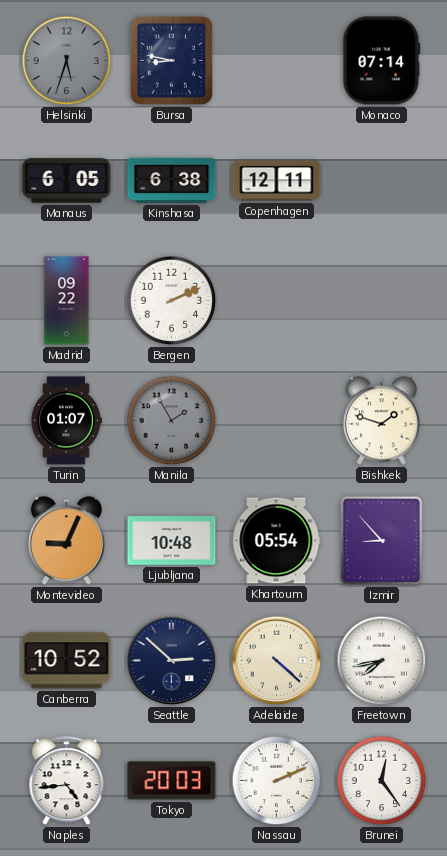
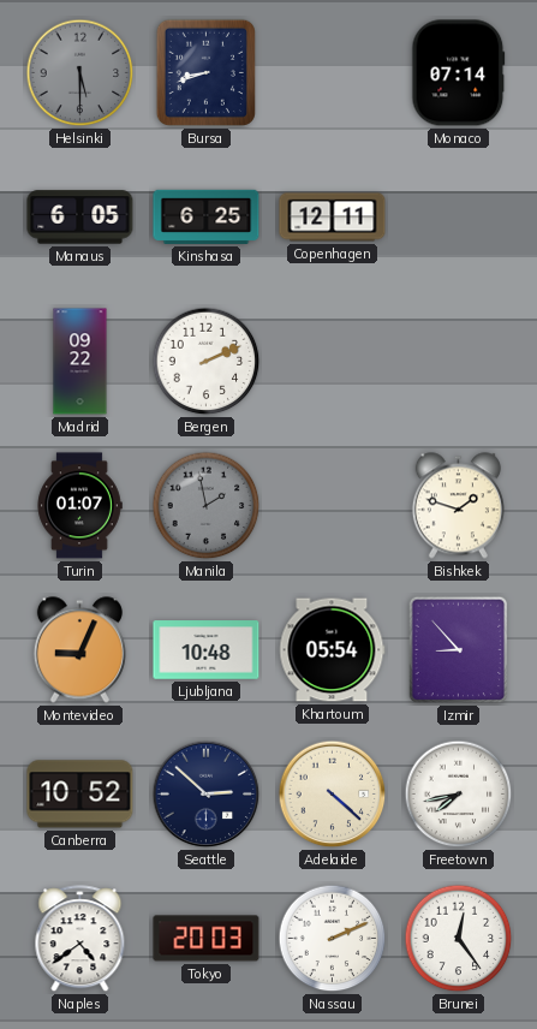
Helsinki: 5:33 -> 5:30 (80, 73)
Bursa: 8:47 -> 8:42 (205, 72)
Kinshasa: 6:38 -> 6:25 (207, 216)
Manila: 1:55 -> 1:58 (207, 506)
Naples: 4:44 -> 4:39 (80, 939)
